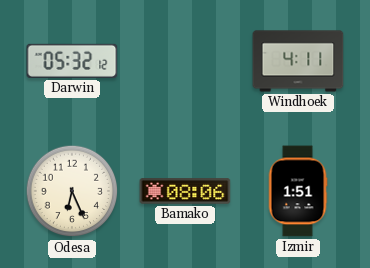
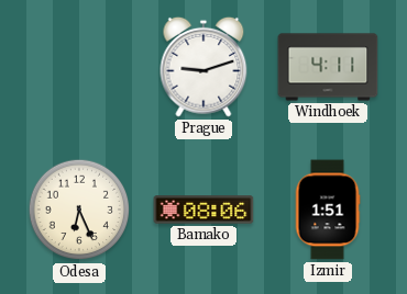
Darwin: 05:32 -> none (72, 61)
Prague: none -> 9:12 (204, 67)
